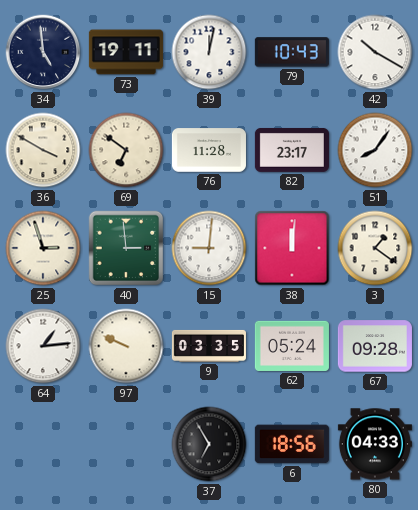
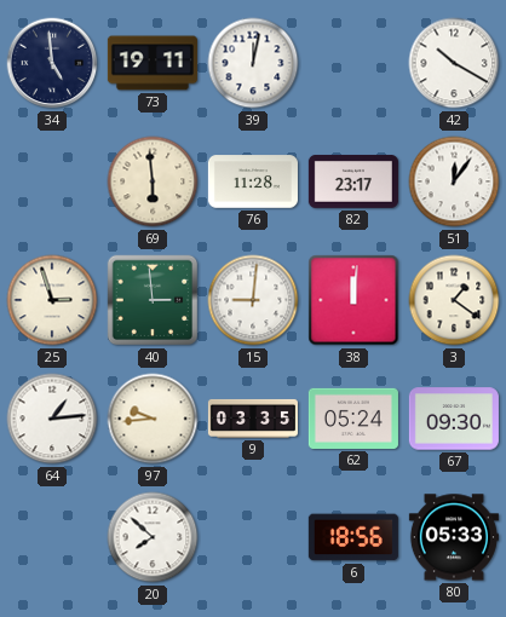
79: 10:43 -> none (292, 52)
36: 3:50 -> none (43, 150)
69: 6:51 -> 5:59 (153, 181)
51: 8:06 -> 12:06 (454, 181)
97: 9:49 -> 9:44 (153, 419)
67: 09:28 -> 09:30 (454, 419)
20: none -> 7:52 (153, 537)
37: 6:55 -> none (209, 444)
80: 04:33 -> 05:33 (454, 537)
